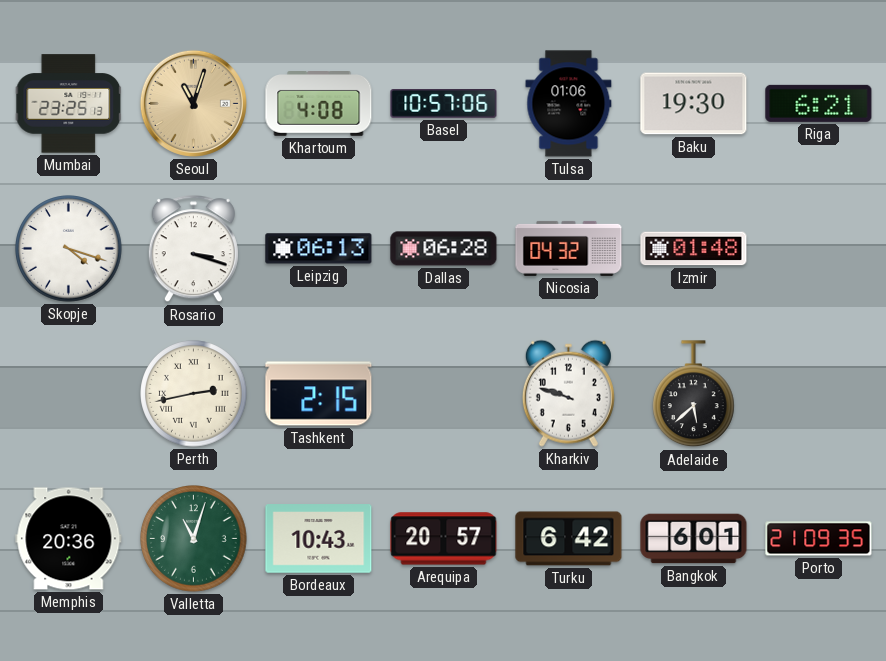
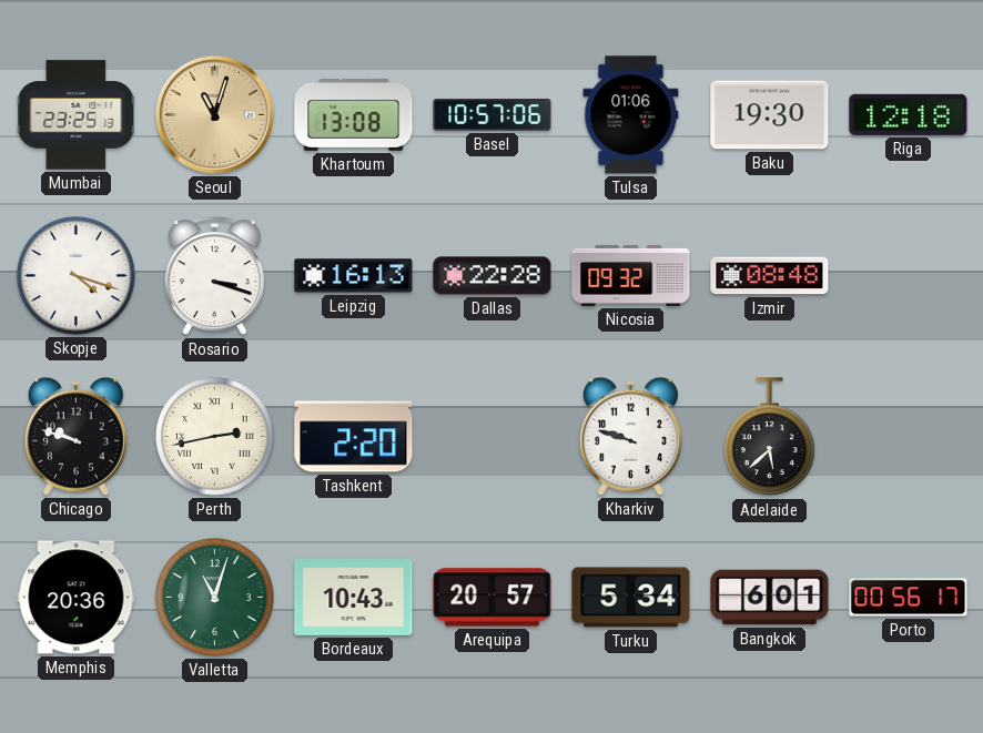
Khartoum: 4:08 -> 13:08 (354, 115)
Riga: 6:21 -> 12:18 (909, 114)
Leipzig: 06:13 -> 16:13 (354, 276)
Dallas: 06:28 -> 22:28 (493, 276)
Nicosia: 04:32 -> 09:32 (631, 275)
Izmir: 01:48 -> 08:48 (770, 276)
Chicago: none -> 9:48 (75, 436)
Tashkent: 2:15 -> 2:20 (354, 437)
Turku: 6:42 -> 5:34 (631, 598)
Porto: 21:09 -> 00:56 (909, 598)
